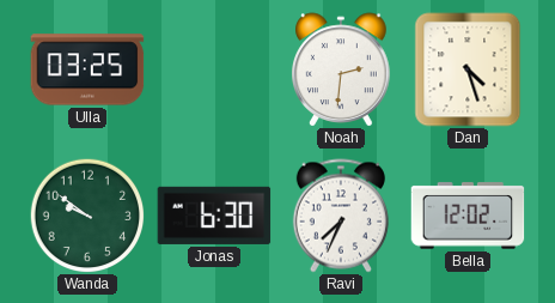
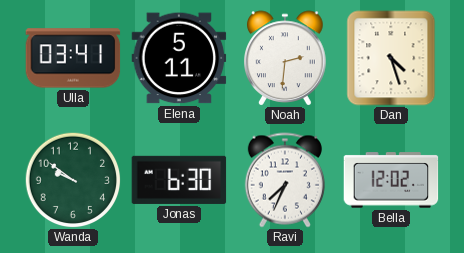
Ulla: 03:25 -> 03:41 (73, 58)
Elena: none -> 5:11 (179, 58)
